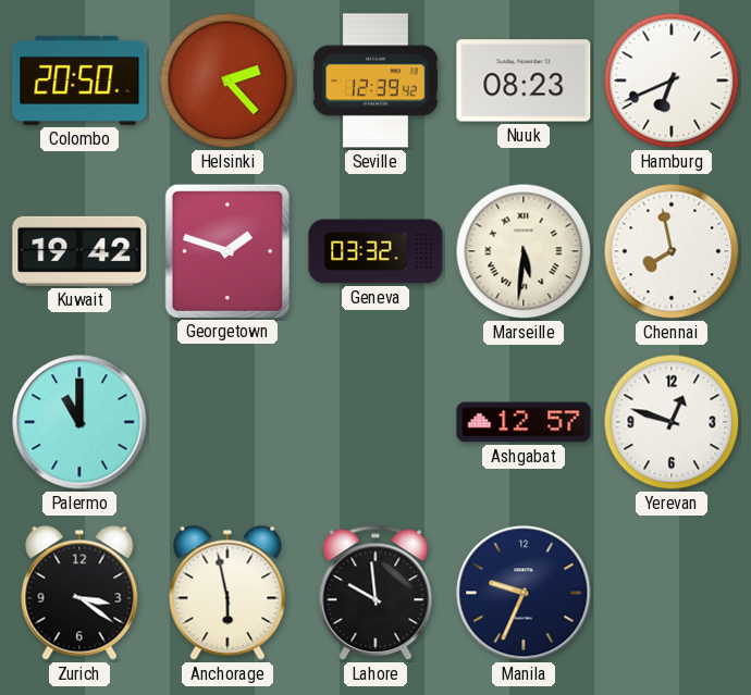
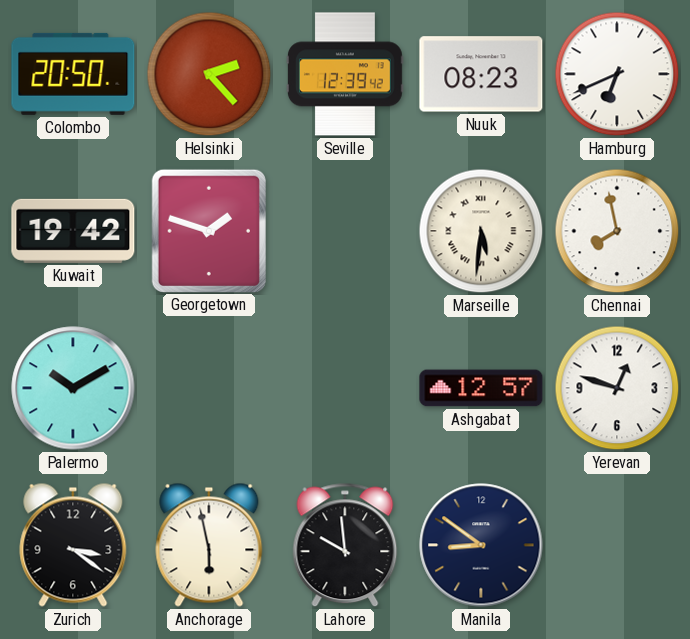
Geneva: 03:32 -> none (375, 251)
Palermo: 11:00 -> 10:10 (73, 388)
Manila: 9:34 -> 8:51 (481, 545)
